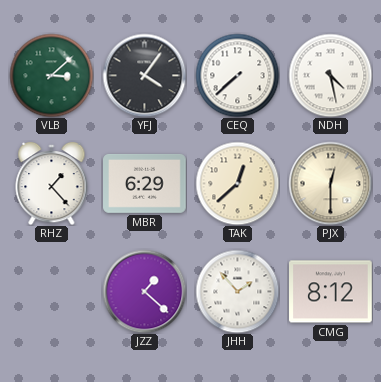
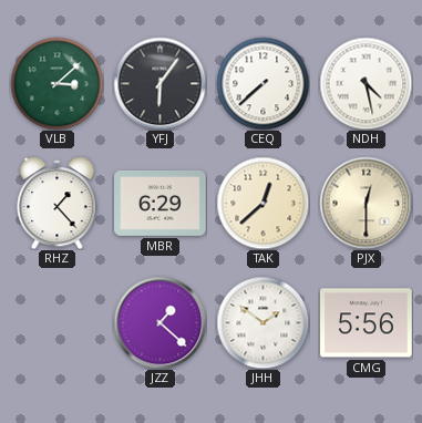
YFJ: 4:06 -> 6:06 (159, 83)
JHH: 1:53 -> 1:51 (263, 322)
CMG: 8:12 -> 5:56 (367, 323)
